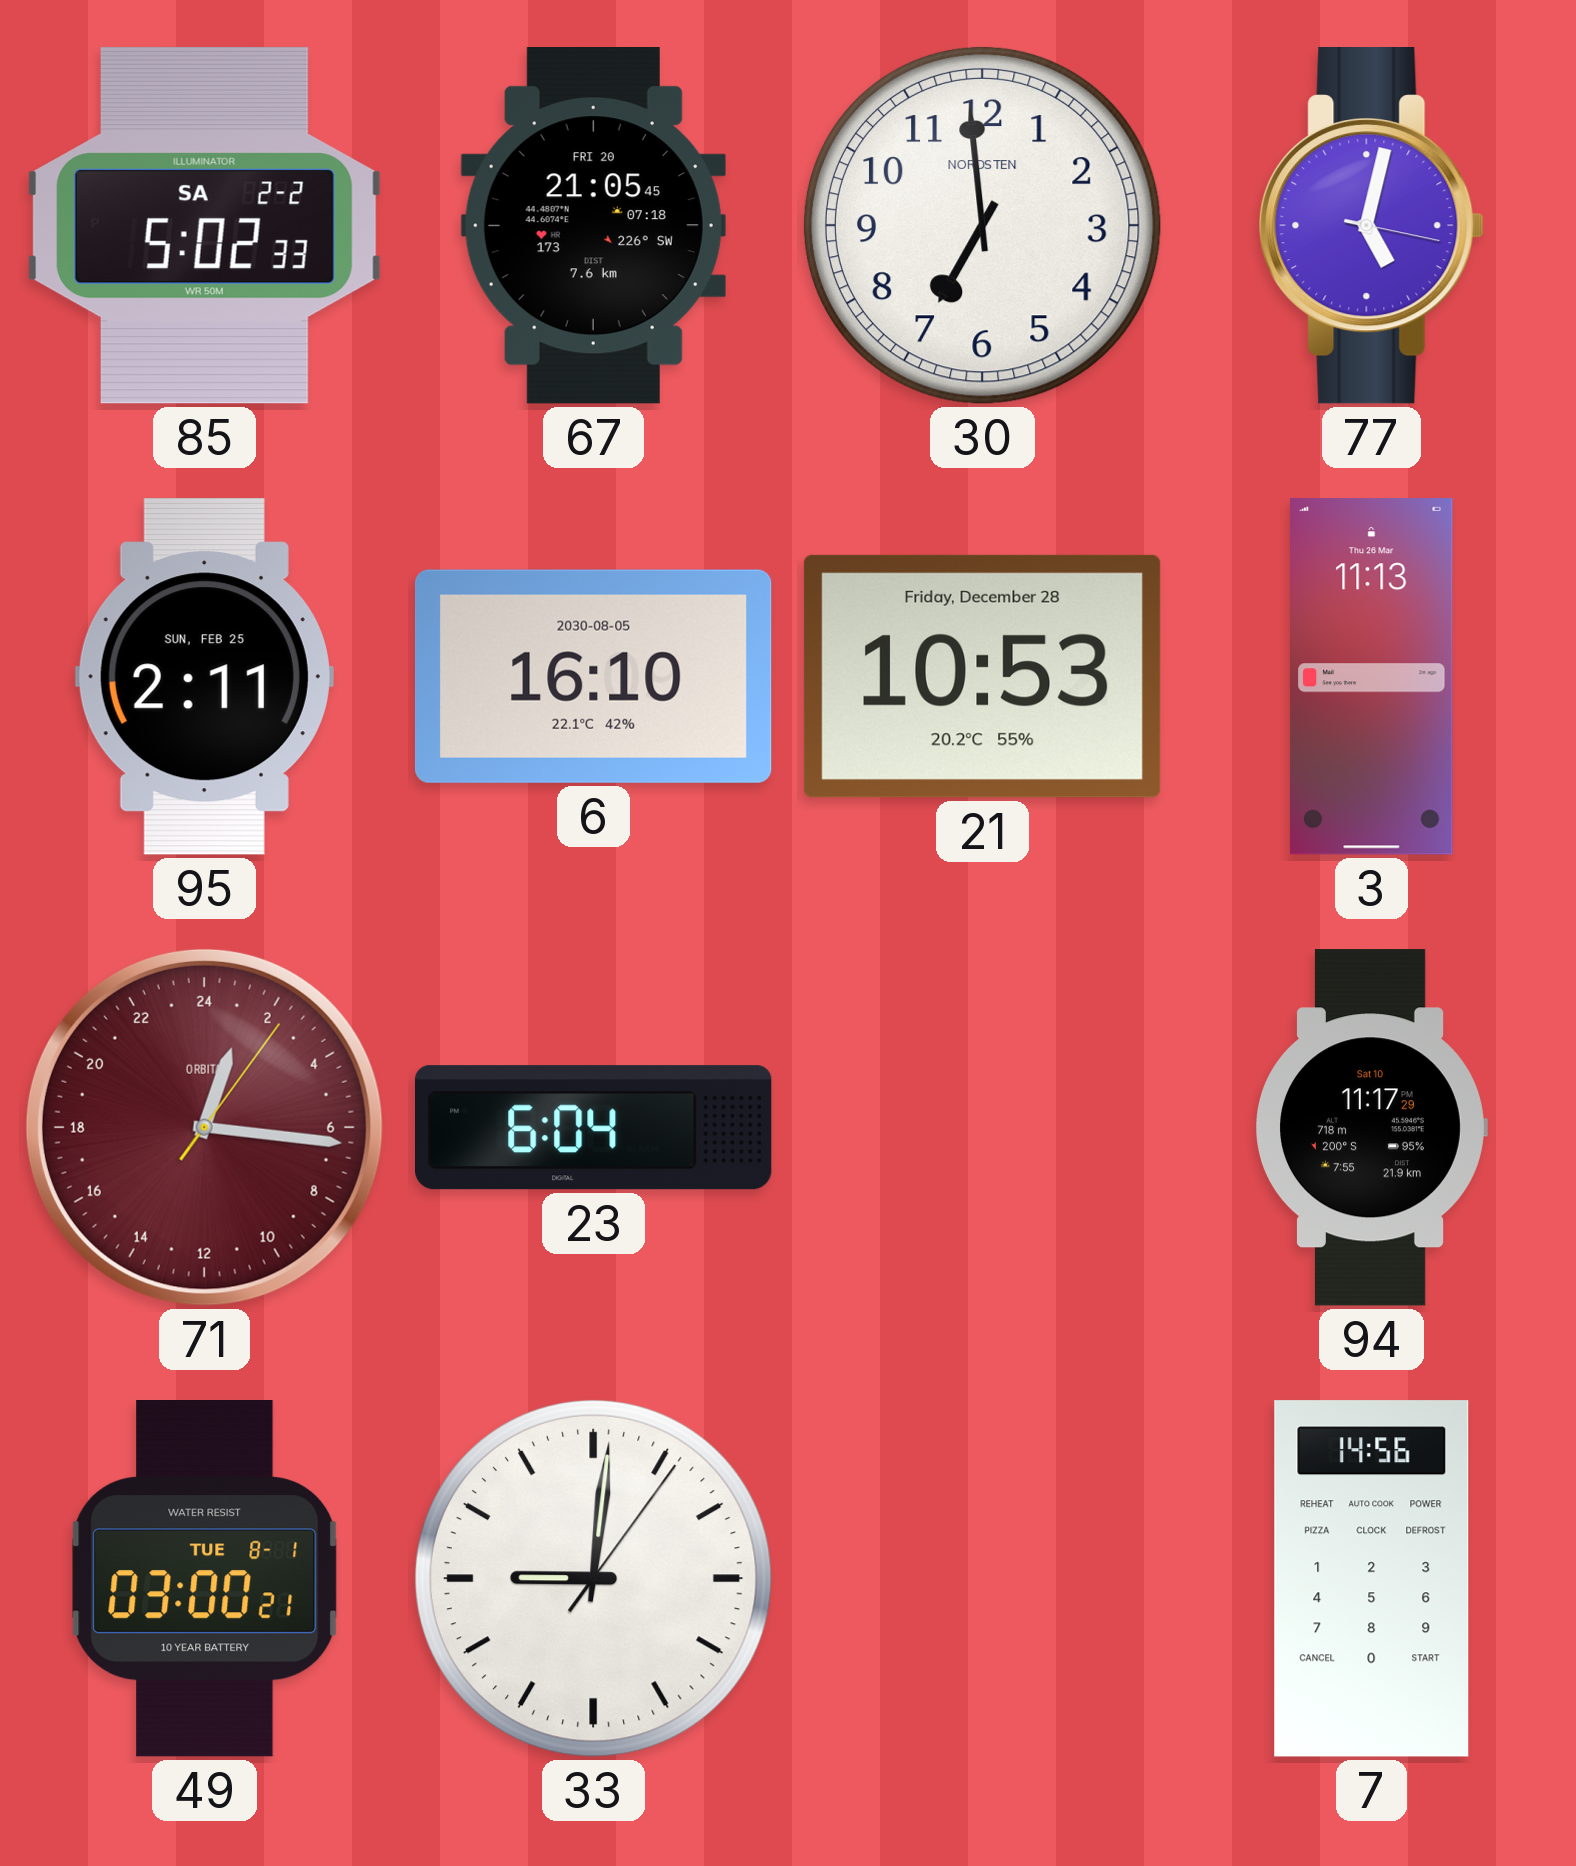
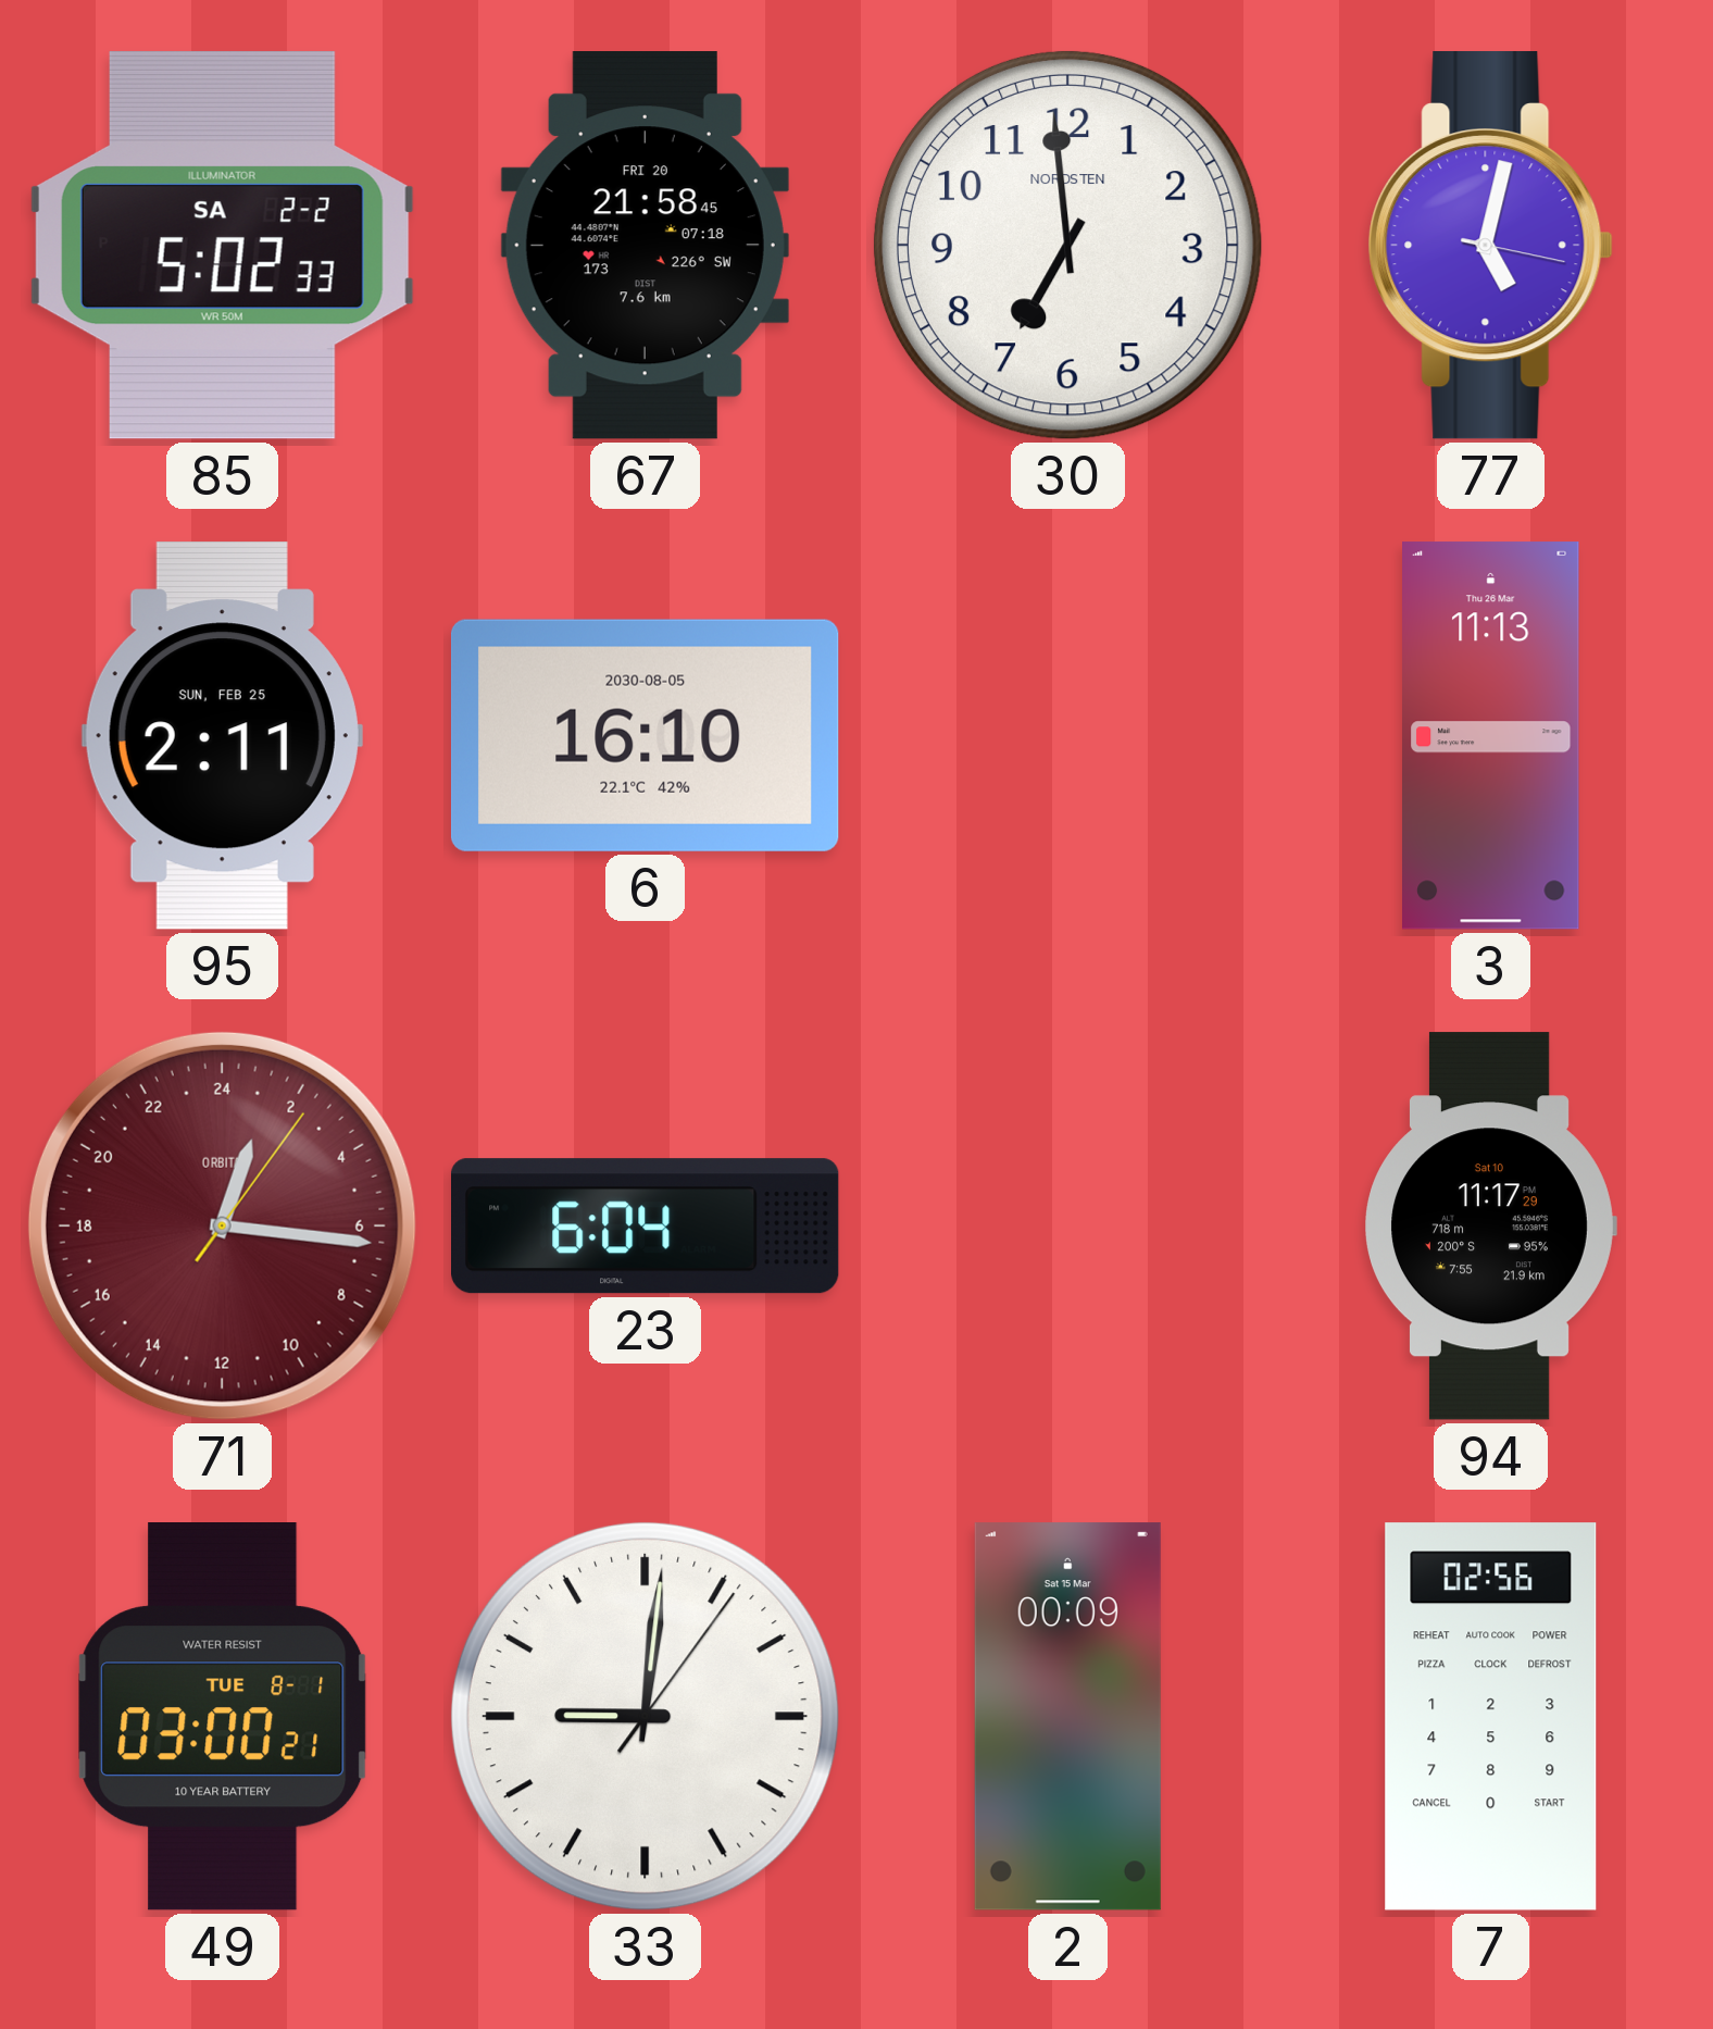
67: 21:05 -> 21:58 (645, 246)
21: 10:53 -> none (982, 676)
2: none -> 00:09 (1067, 1717)
7: 14:56 -> 02:56 (1491, 1717)
